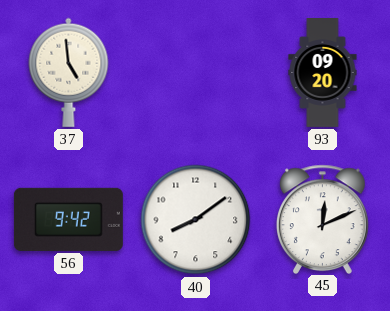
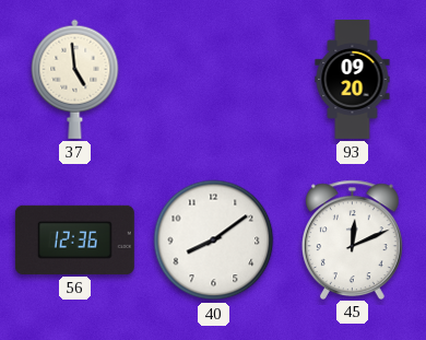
56: 9:42 -> 12:36 (74, 239)
